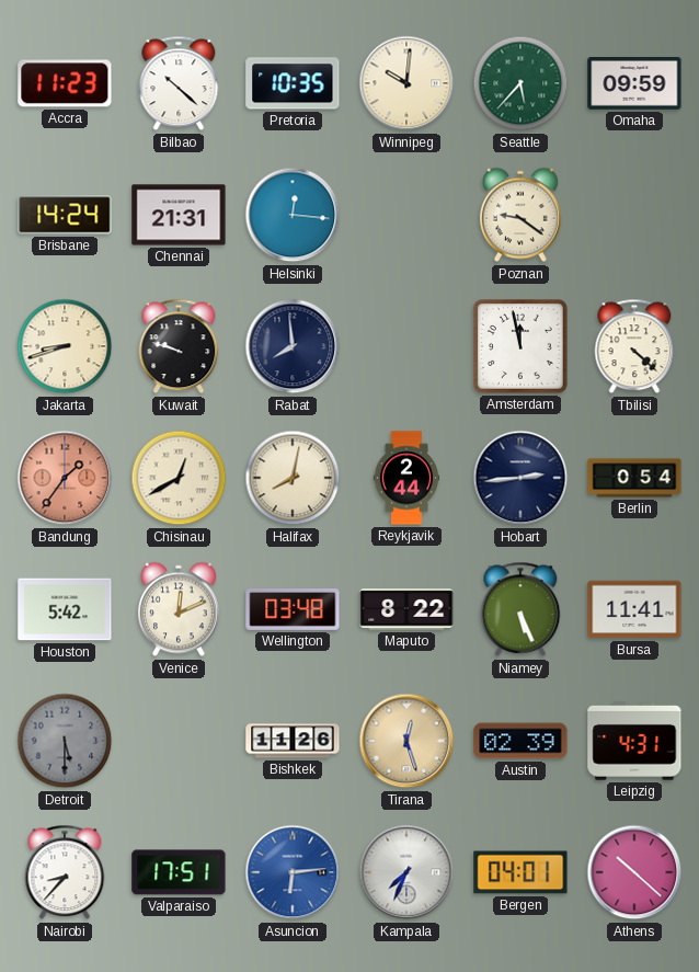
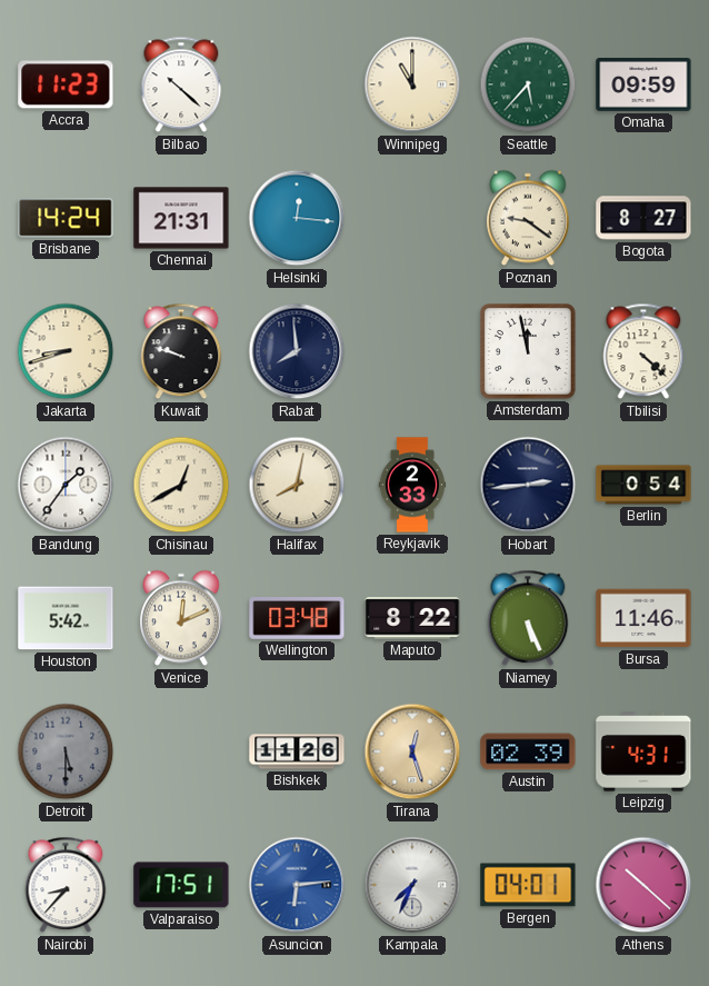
Pretoria: 10:35 -> none (293, 83)
Winnipeg: 10:01 -> 11:00 (412, 84)
Bogota: none -> 8:27 (643, 218)
Bandung dial: salmon -> white (66, 485)
Reykjavik: 2:44 -> 2:33 (412, 485)
Bursa: 11:41 -> 11:46 (643, 618)
